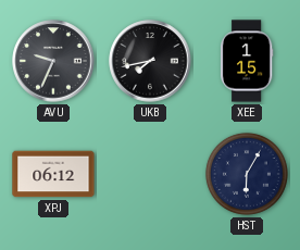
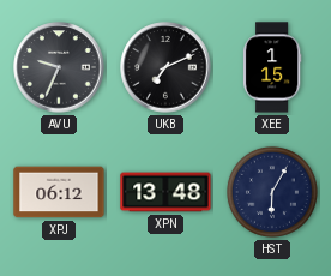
UKB: 7:43 -> 7:11 (165, 67)
XPN: none -> 13:48 (165, 192)
